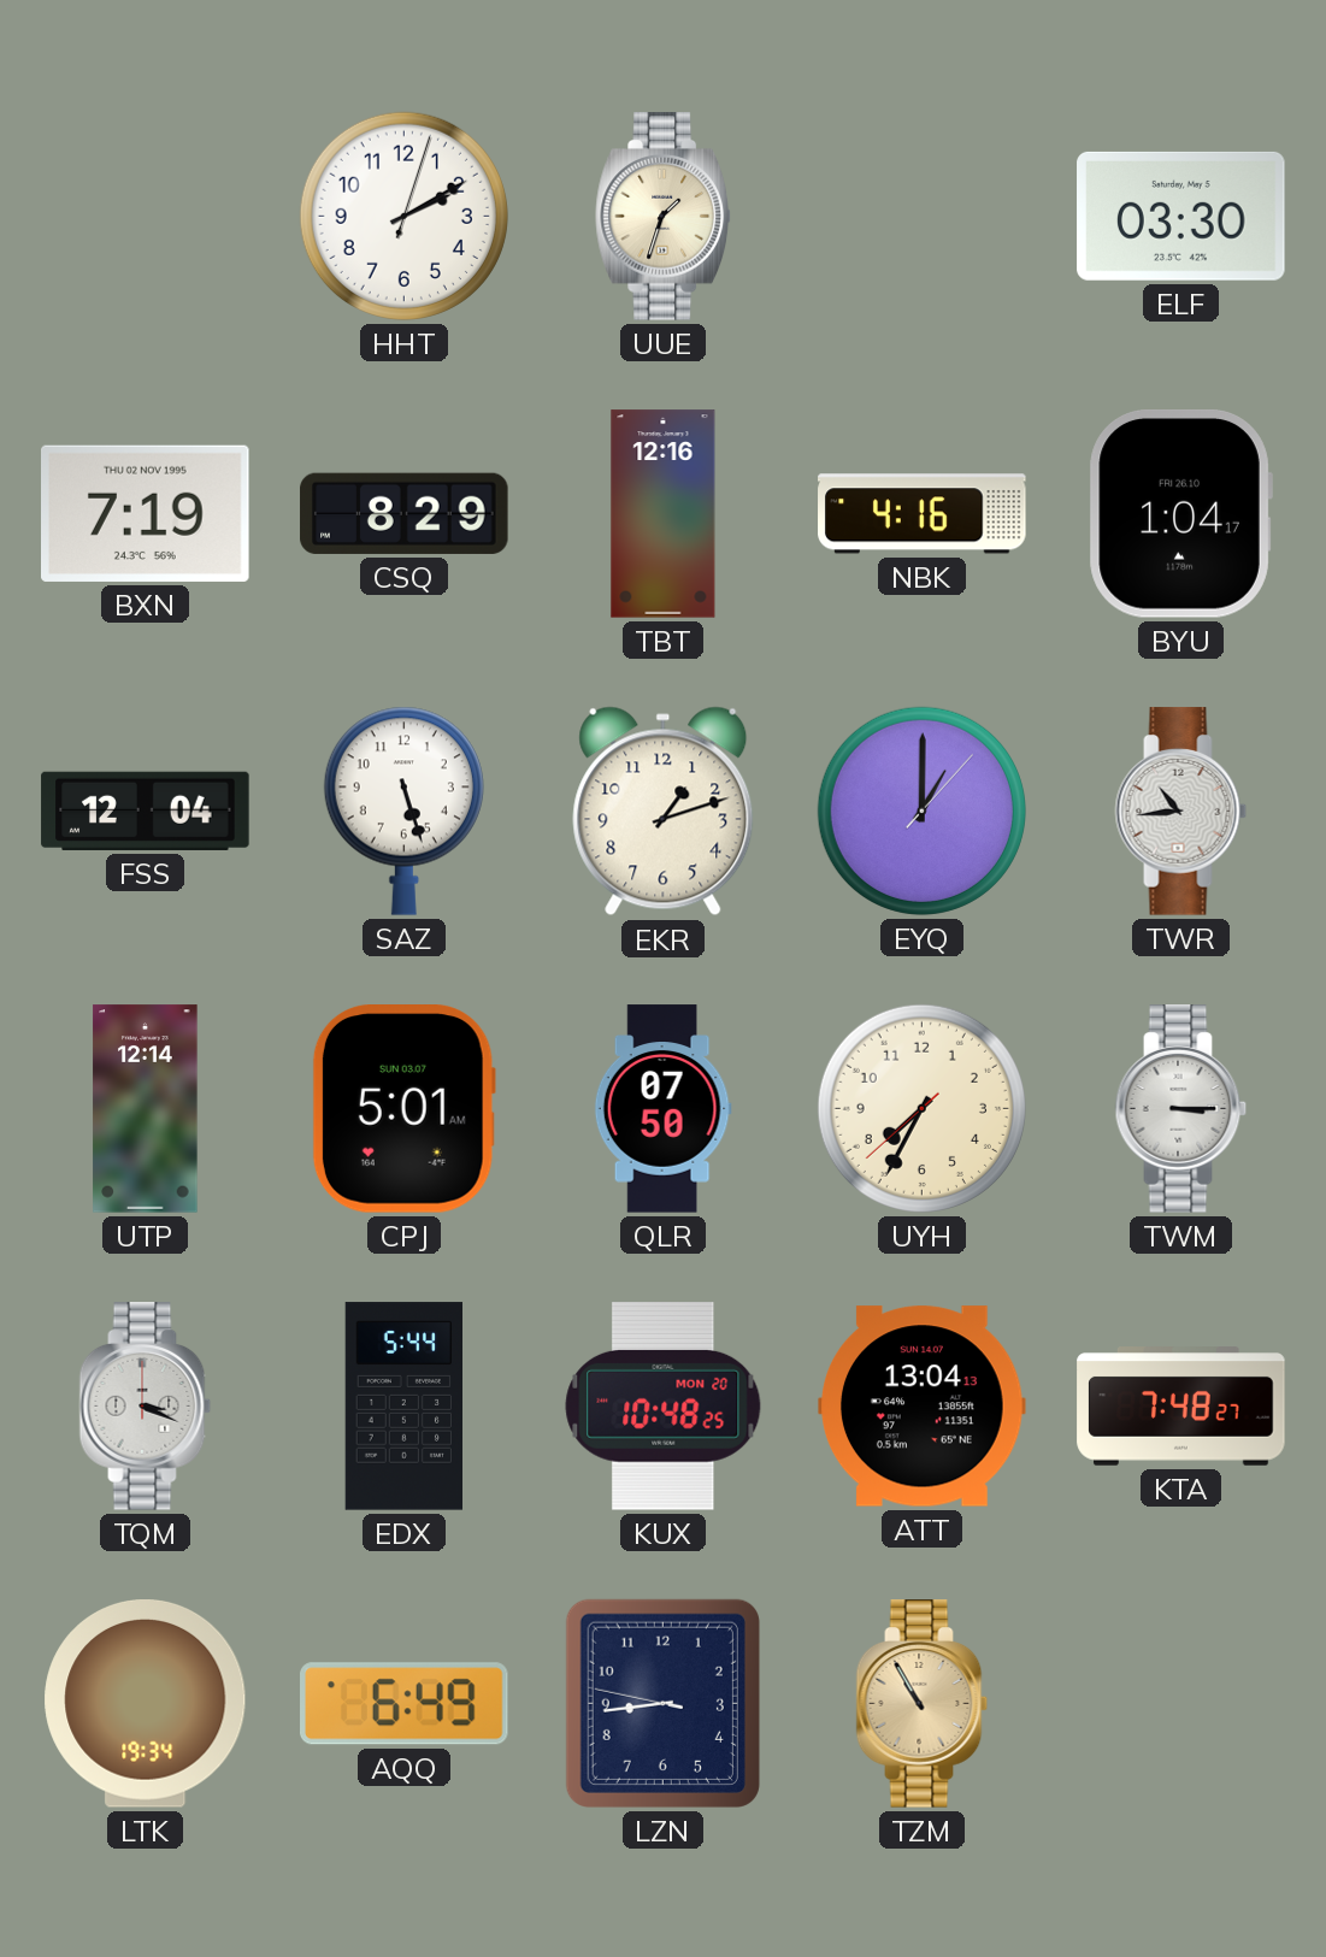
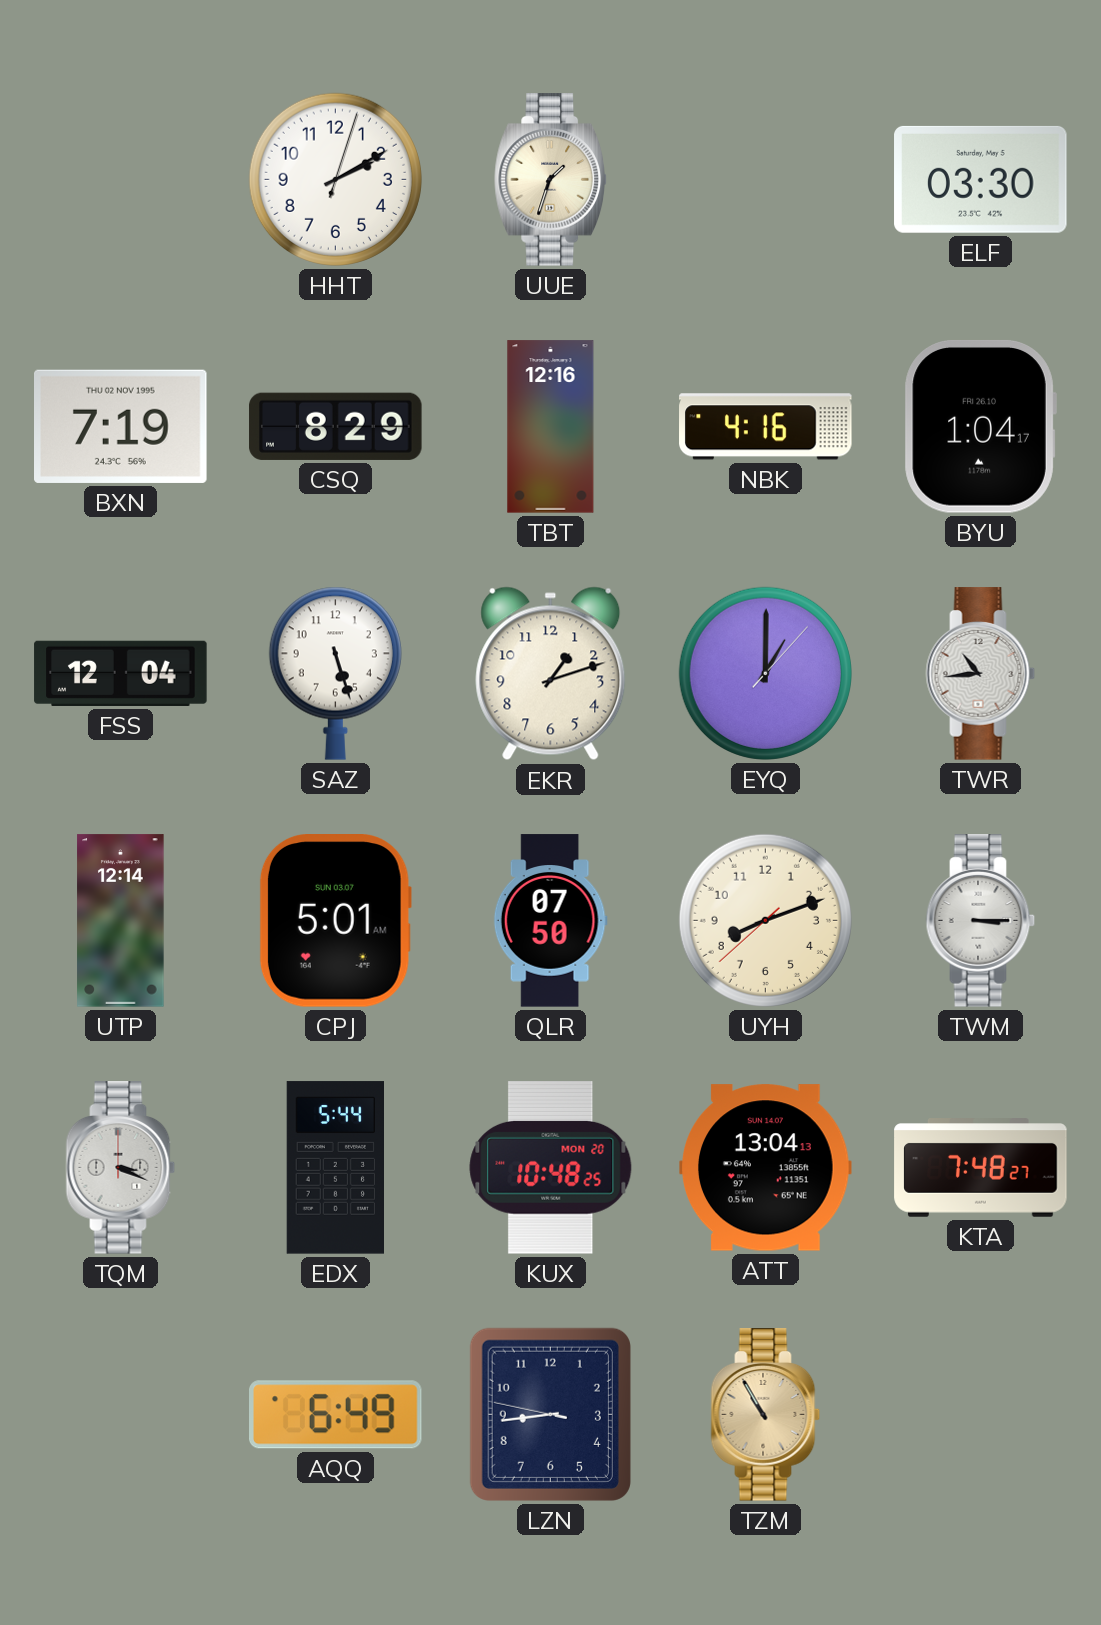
UYH: 7:34 -> 8:11 (765, 920)
LTK: 19:34 -> none (146, 1704)
